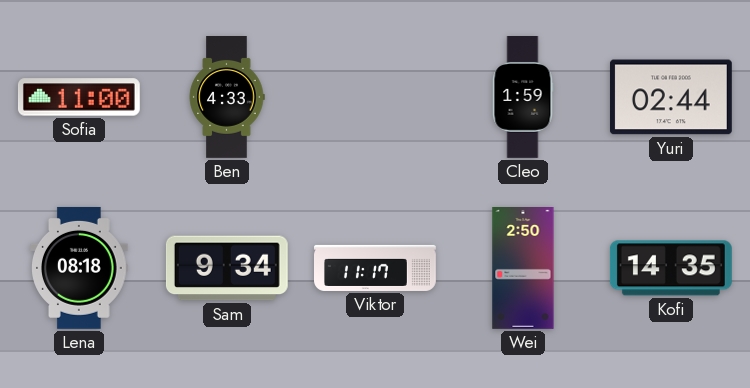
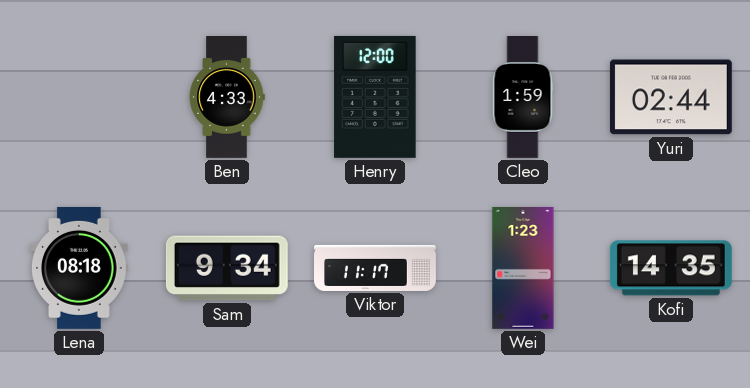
Sofia: 11:00 -> none (79, 97)
Henry: none -> 12:00 (375, 97)
Wei: 2:50 -> 1:23 (523, 269)
